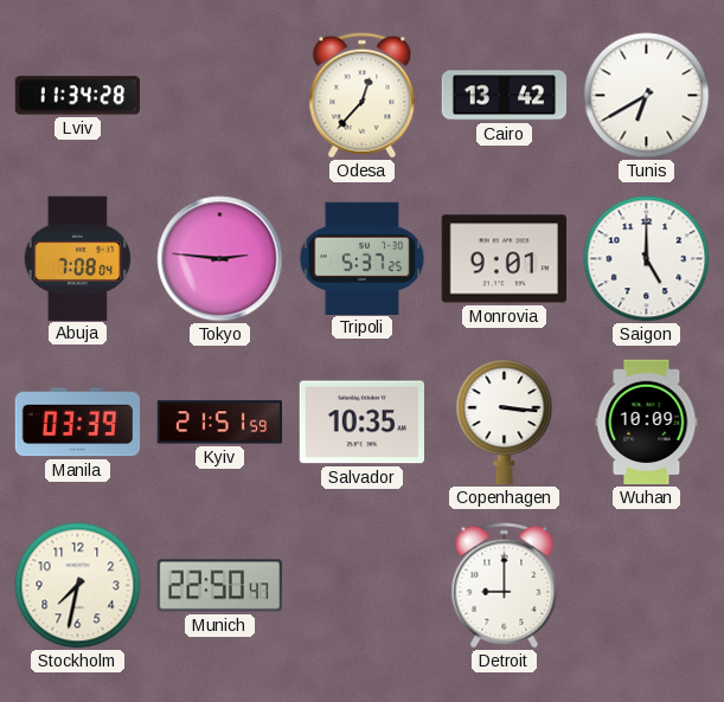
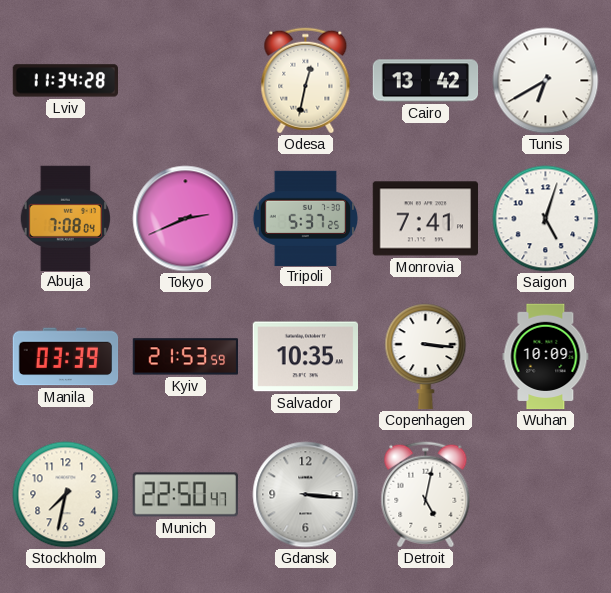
Odesa: 12:37 -> 12:32 (306, 81)
Tokyo: 2:46 -> 2:41 (186, 219)
Monrovia: 9:01 -> 7:41 (425, 219)
Saigon: 5:00 -> 5:03 (546, 219)
Kyiv: 21:51 -> 21:53 (185, 357)
Gdansk: none -> 3:16 (306, 495)
Detroit: 9:00 -> 5:02 (426, 495)
